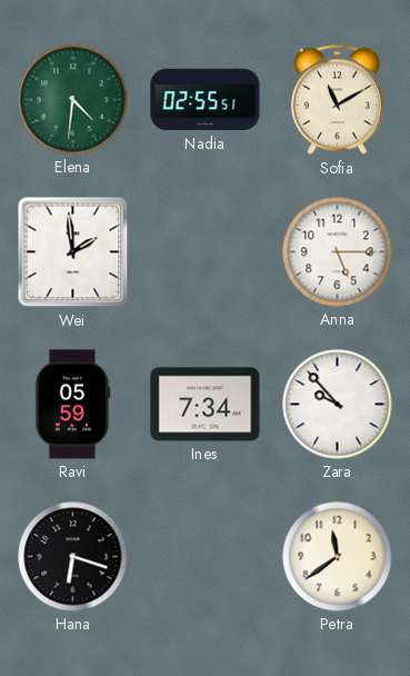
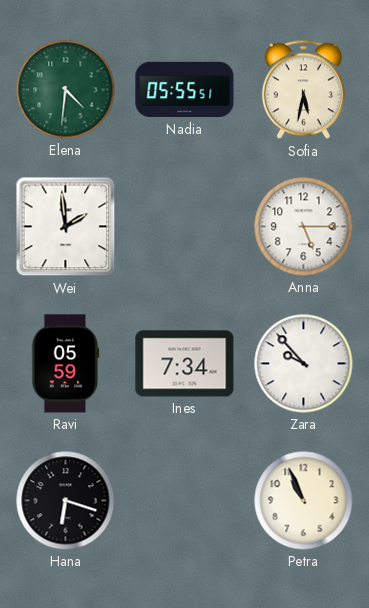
Nadia: 02:55 -> 05:55 (185, 90)
Sofia: 11:10 -> 5:32 (303, 90)
Petra: 11:39 -> 10:56 (304, 501)
